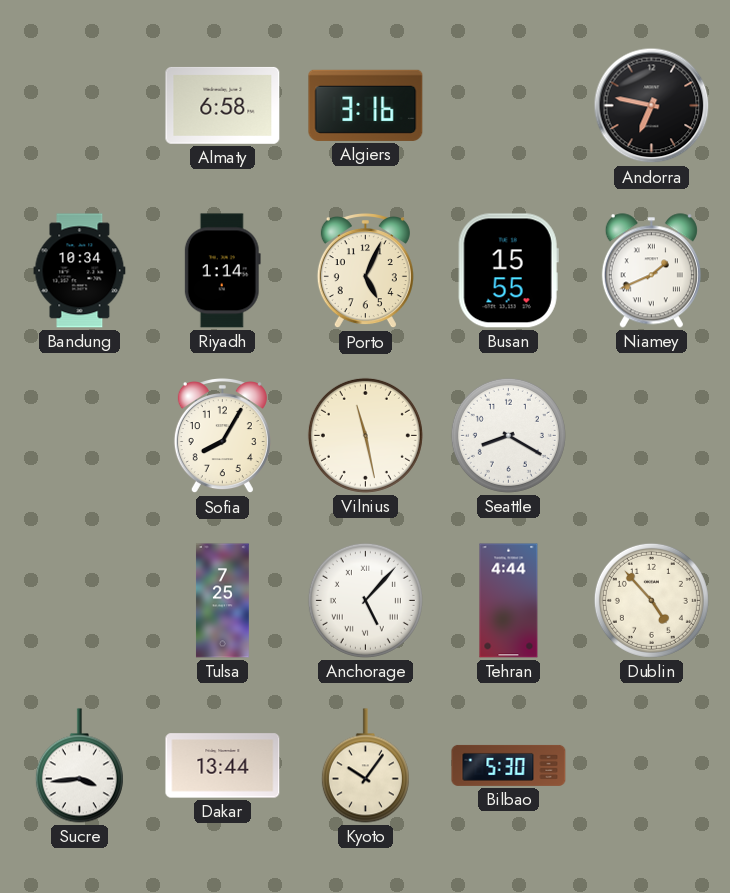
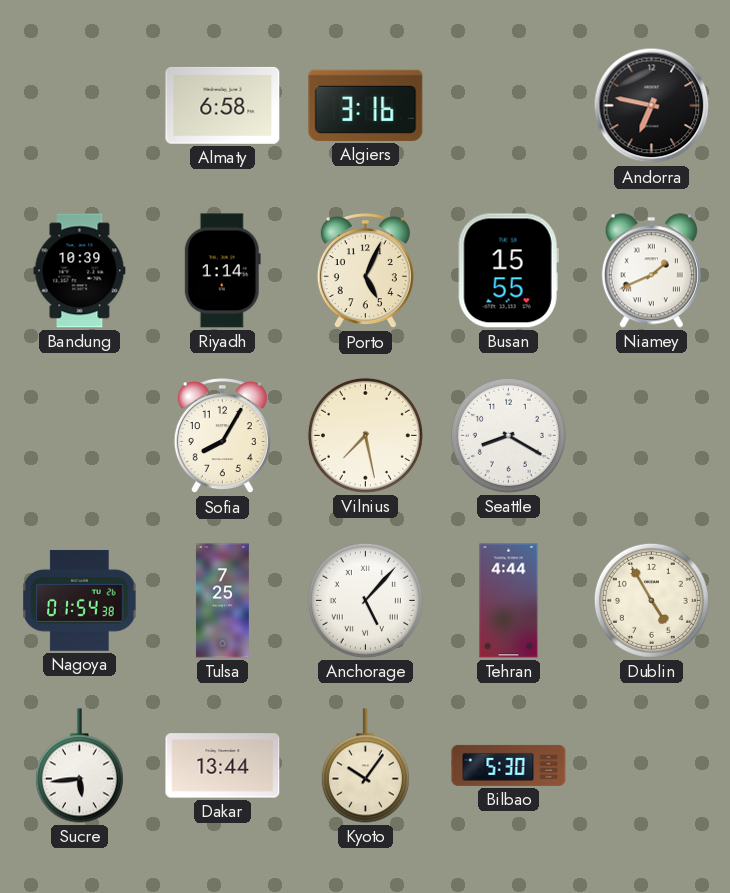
Bandung: 10:34 -> 10:39 (80, 271)
Vilnius: 11:28 -> 7:28 (365, 435)
Nagoya: none -> 01:54 (80, 600)
Dublin: 4:53 -> 4:55 (651, 600)
Sucre: 3:44 -> 5:44 (79, 766)
